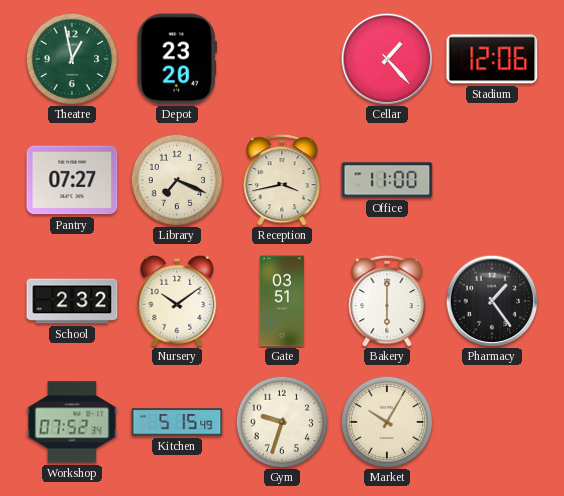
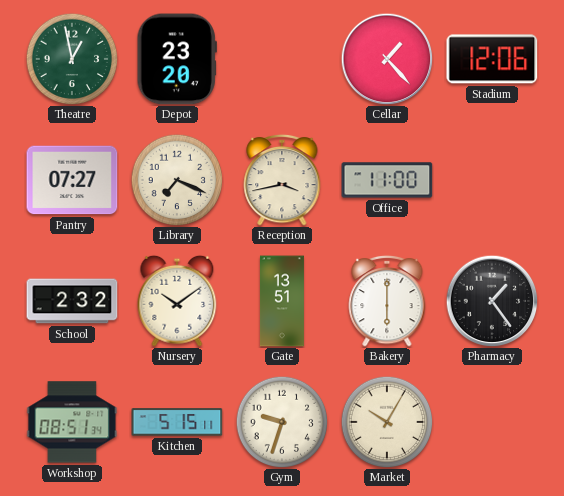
Gate: 03:51 -> 13:51 (282, 301)
Workshop: 07:52 -> 08:51 (72, 422)
Kitchen: 5:15:49 -> 5:15:11 (177, 422)
